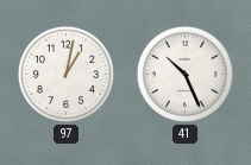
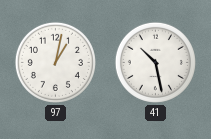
41: 10:26 -> 10:28 (155, 62)
